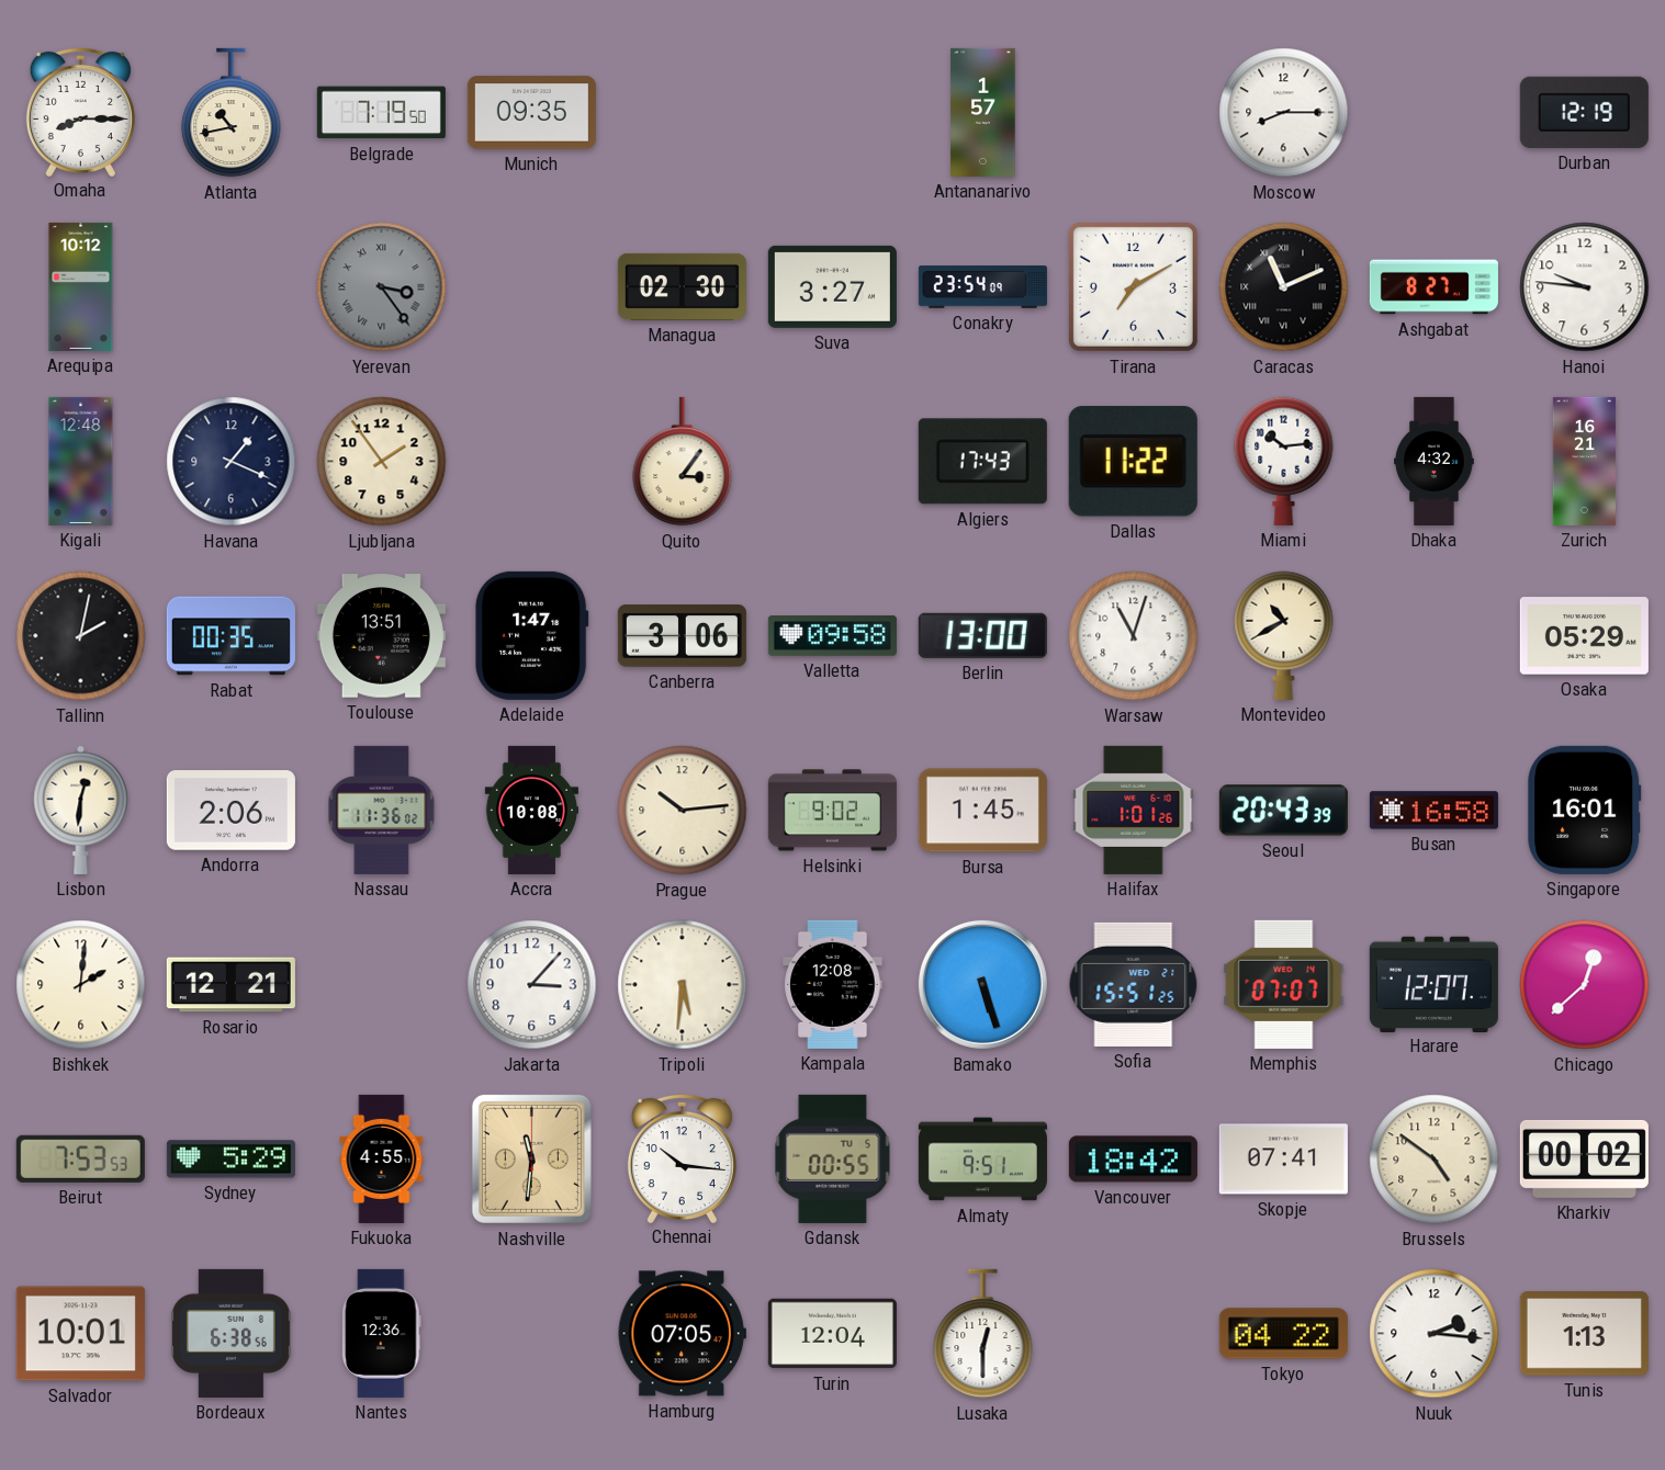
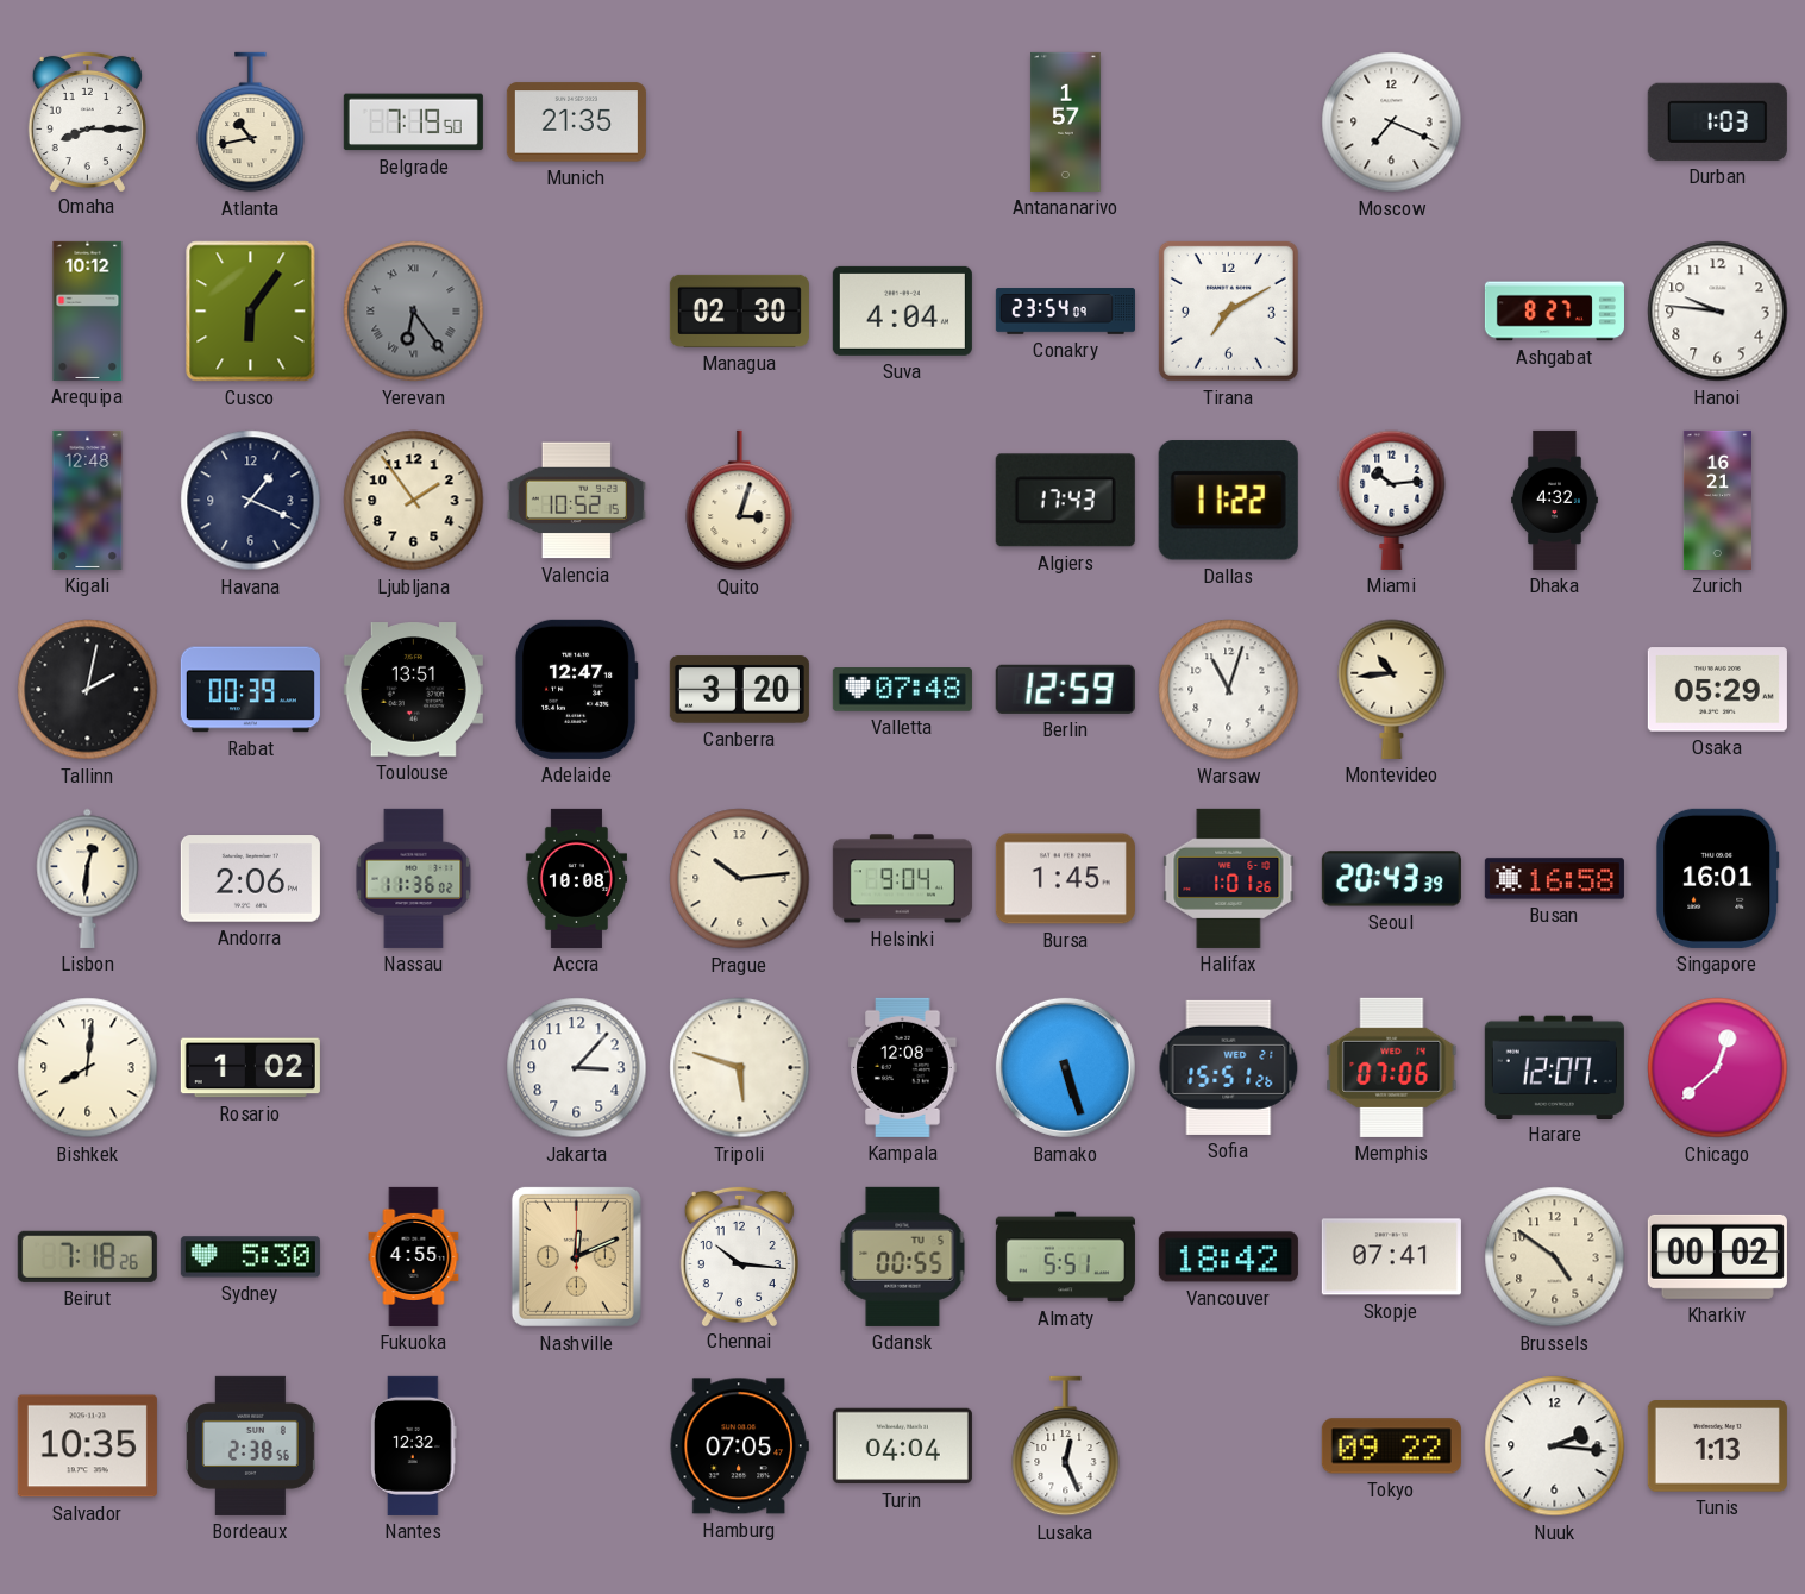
Munich: 09:35 -> 21:35 (576, 123)
Moscow: 8:15 -> 7:19 (1392, 123)
Durban: 12:19 -> 1:03 (1717, 121)
Cusco: none -> 6:06 (251, 312)
Yerevan: 3:24 -> 6:24 (414, 312)
Suva: 3:27 -> 4:04 (902, 310)
Caracas: 11:11 -> none (1284, 287)
Valencia: none -> 10:52 (576, 501)
Quito: 3:06 -> 3:03 (740, 501)
Rabat: 00:35 -> 00:39 (250, 690)
Adelaide: 1:47 -> 12:47 (576, 689)
Canberra: 3:06 -> 3:20 (739, 690)
Valletta: 09:58 -> 07:48 (902, 690)
Berlin: 13:00 -> 12:59 (1065, 689)
Montevideo: 10:40 -> 10:44 (1392, 689)
Helsinki: 9:02 -> 9:04 (902, 879)
Bishkek: 2:01 -> 8:01 (88, 1068)
Rosario: 12:21 -> 1:02 (250, 1068)
Tripoli: 5:31 -> 5:48 (740, 1068)
Sofia: 15:51:25 -> 15:51:26 (1229, 1067)
Memphis: 07:07 -> 07:06 (1392, 1067)
Beirut: 7:53 -> 7:18 (87, 1256)
Sydney: 5:29 -> 5:30 (250, 1257)
Nashville: 11:31 -> 12:11 (576, 1256)
Almaty: 9:51 -> 5:51 (1065, 1257)
Salvador: 10:01 -> 10:35 (87, 1446)
Bordeaux: 6:38 -> 2:38 (250, 1445)
Nantes: 12:36 -> 12:32 (414, 1445)
Turin: 12:04 -> 04:04 (902, 1446)
Lusaka: 12:30 -> 12:26 (1066, 1446)
Tokyo: 04:22 -> 09:22 (1391, 1446)
